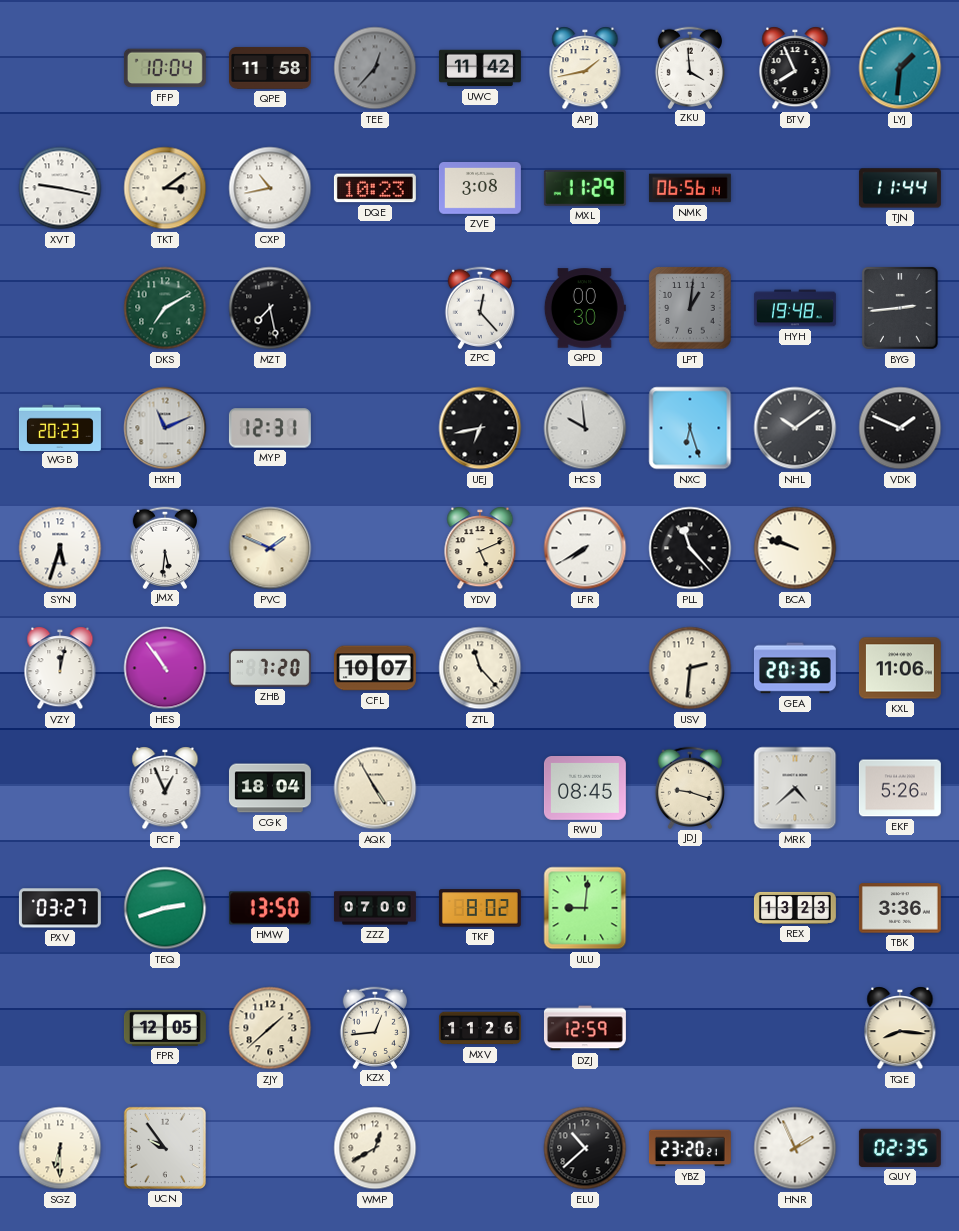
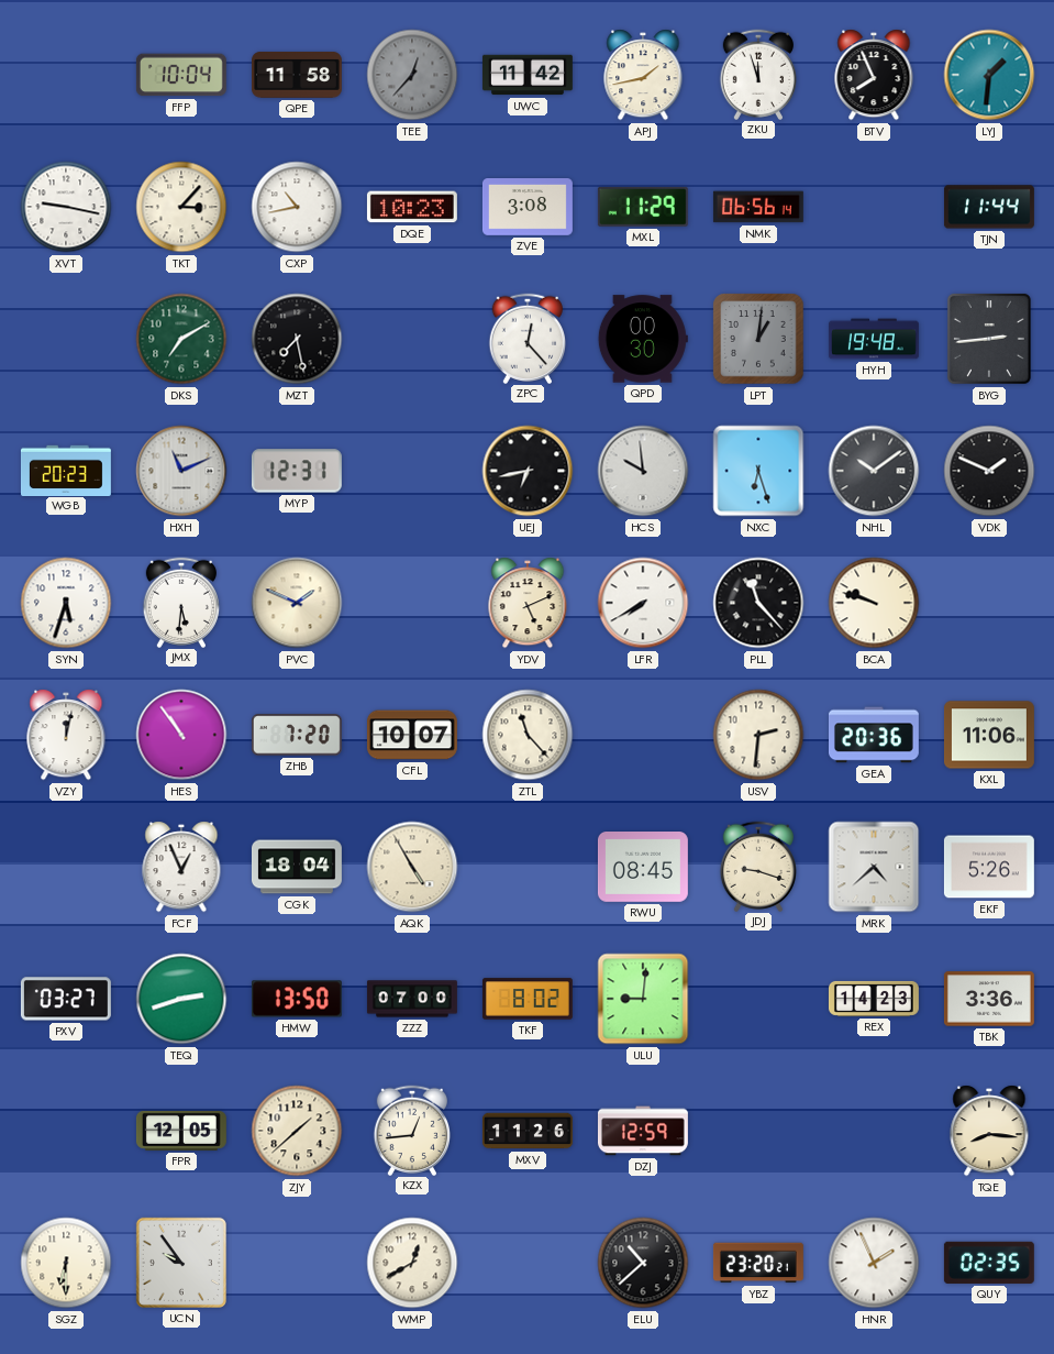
ZKU: 3:59 -> 11:57 (757, 74)
TKT: 3:09 -> 3:07 (181, 207)
REX: 13:23 -> 14:23 (874, 999)
